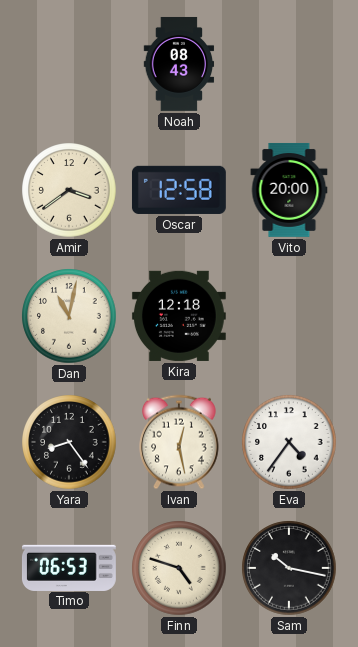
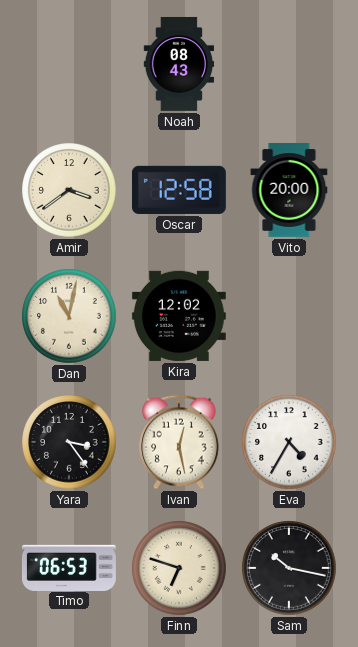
Kira: 12:18 -> 12:02 (179, 316)
Yara: 8:24 -> 3:24 (69, 442)
Eva: 4:36 -> 4:35 (289, 442)
Finn: 4:48 -> 6:48 (179, 568)
